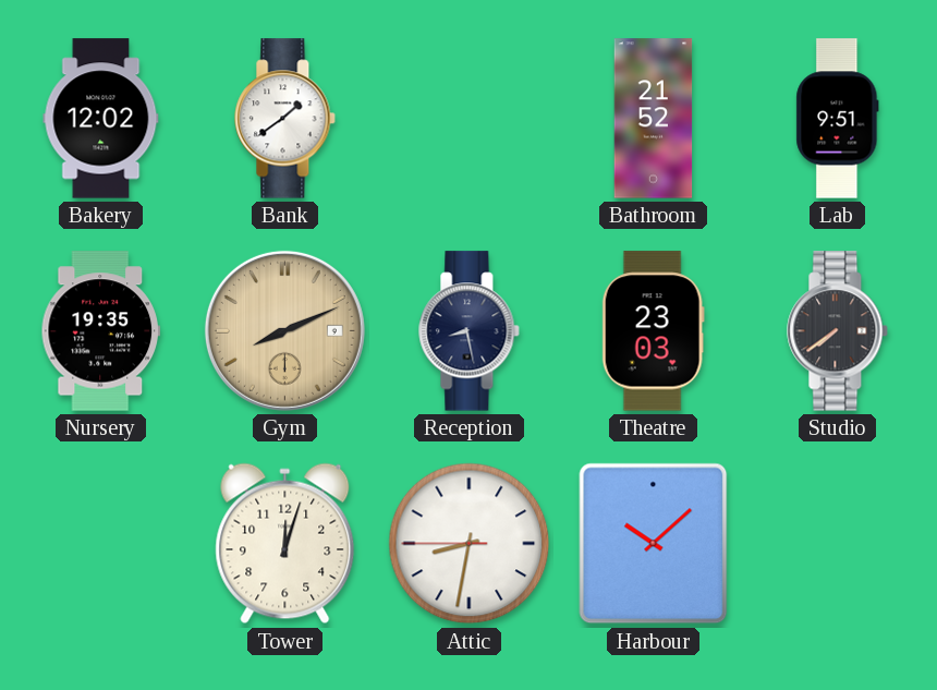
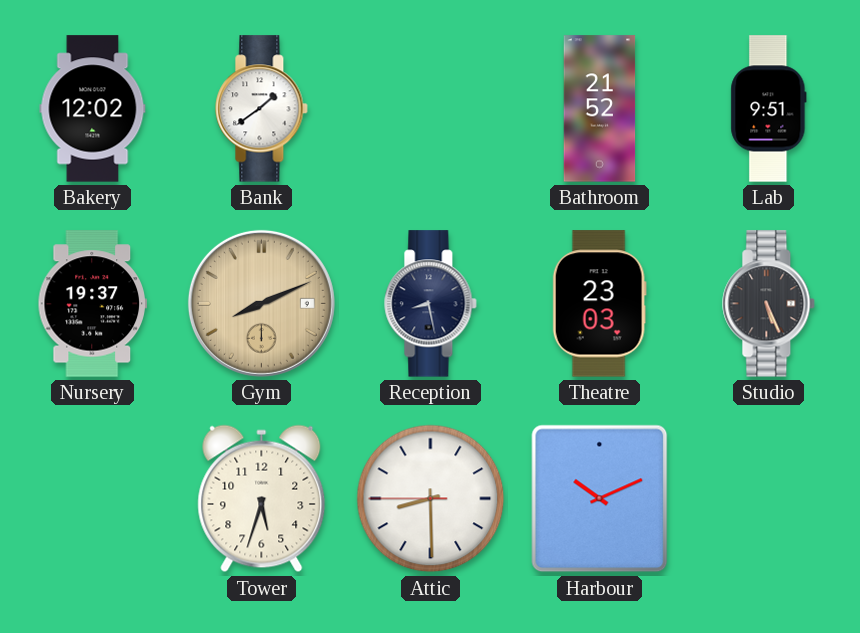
Nursery: 19:35 -> 19:37 (92, 304)
Studio: 7:39 -> 5:26 (769, 304)
Tower: 12:03 -> 5:33 (262, 499)
Attic: 8:31 -> 8:29 (431, 499)
Harbour: 10:08 -> 10:11 (600, 499)
